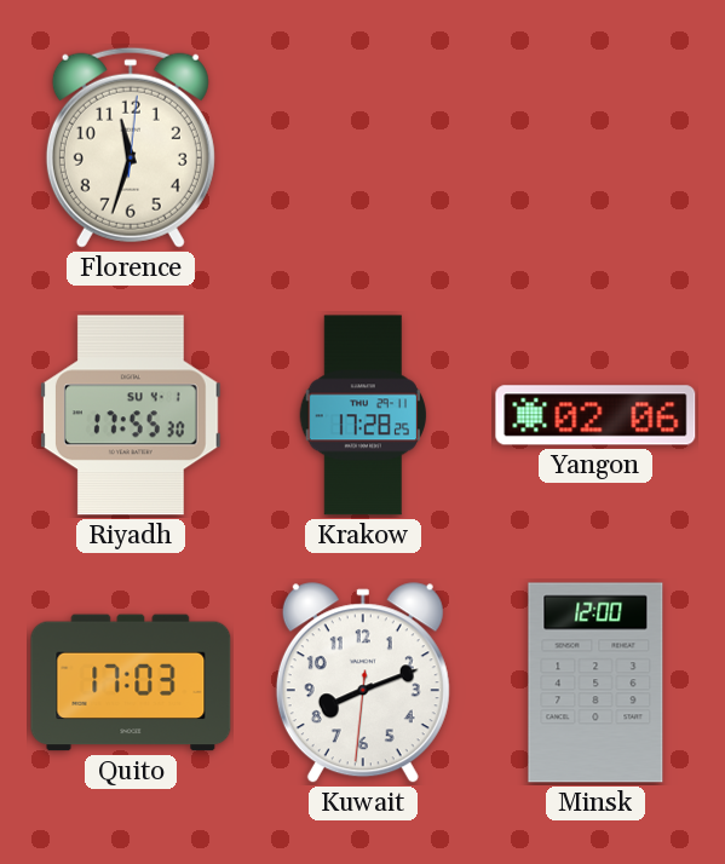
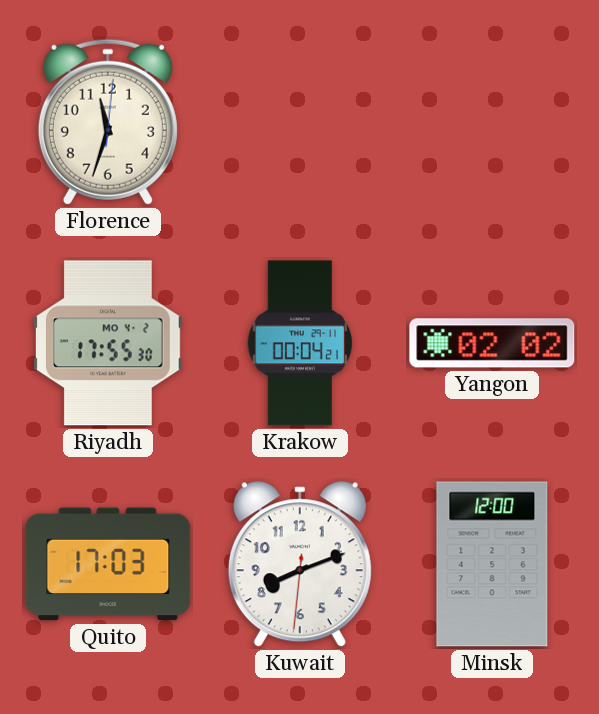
Riyadh date: SU 4-1 -> MO 4-2 (108, 343)
Krakow: 17:28 -> 00:04 (300, 343)
Yangon: 02:06 -> 02:02 (492, 343)
